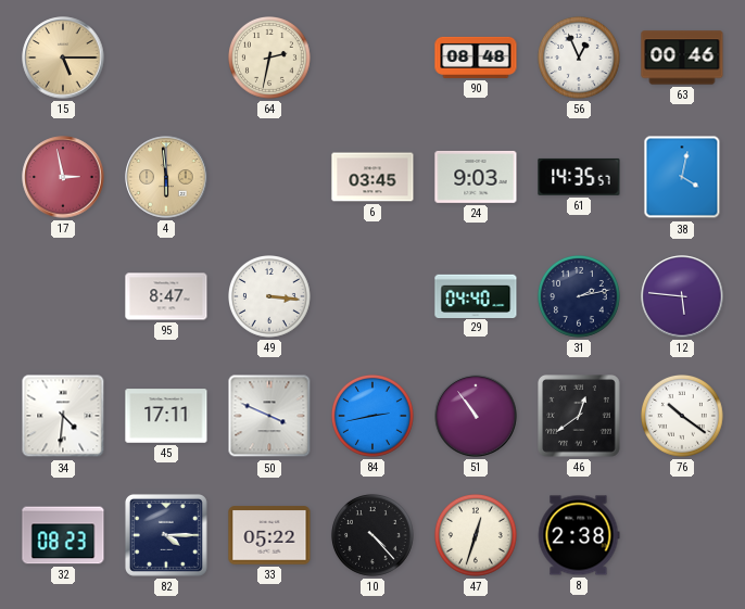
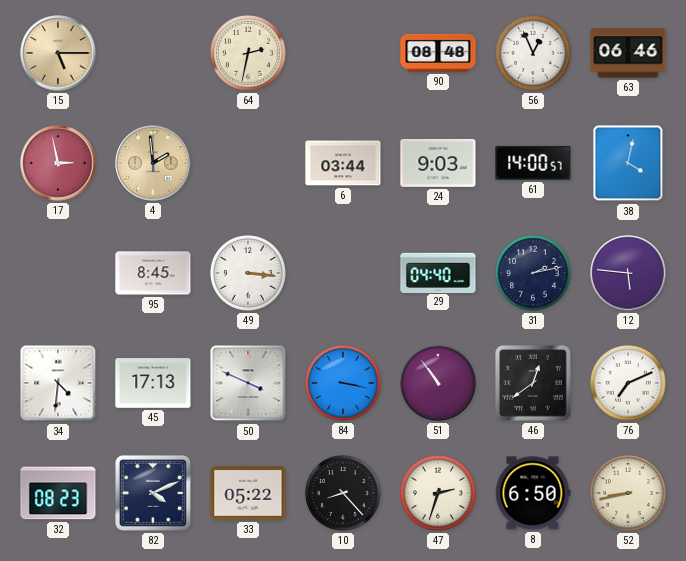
63: 00:46 -> 06:46 (628, 53)
4: 5:59 -> 1:59 (153, 163)
6: 03:45 -> 03:44 (343, 163)
61: 14:35 -> 14:00 (533, 163)
95: 8:47 -> 8:45 (153, 273)
45: 17:11 -> 17:13 (153, 383)
84: 2:43 -> 3:17 (344, 384)
76: 10:21 -> 7:11 (629, 384)
82: 4:15 -> 4:11 (153, 493)
10: 4:23 -> 8:23 (344, 494)
47: 12:33 -> 2:33 (439, 494)
8: 2:38 -> 6:50 (533, 493)
52: none -> 8:43 (629, 494)
